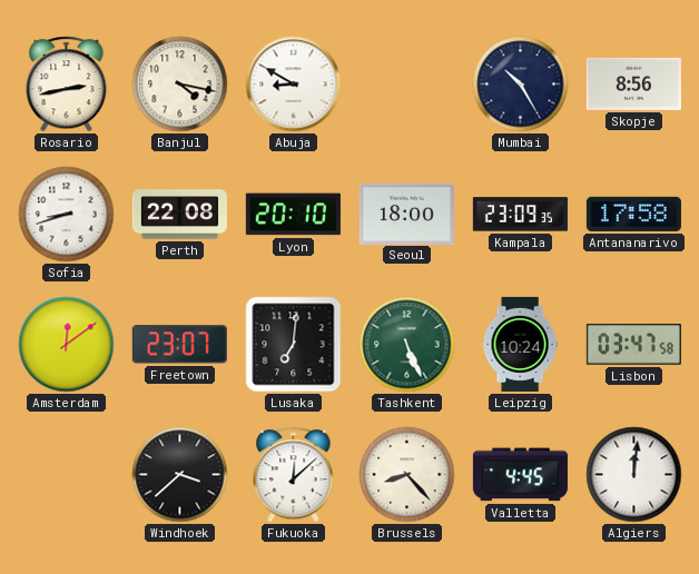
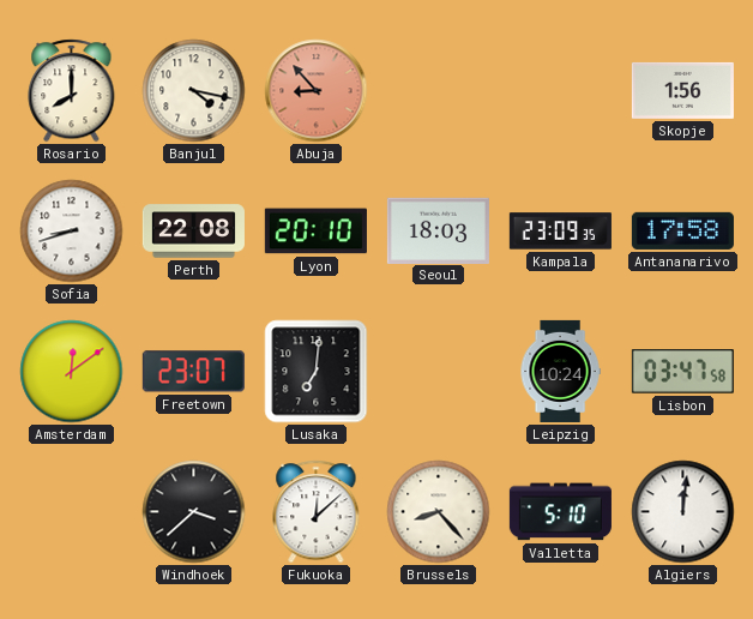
Rosario: 2:43 -> 8:00 (72, 91)
Abuja: 8:50 -> 8:53 (317, 91)
Abuja dial: white -> salmon (317, 91)
Mumbai: 10:25 -> none (521, 85)
Skopje: 8:56 -> 1:56 (682, 90)
Seoul: 18:00 -> 18:03 (438, 230)
Tashkent: 5:26 -> none (407, 345)
Valletta: 4:45 -> 5:10 (560, 512)
